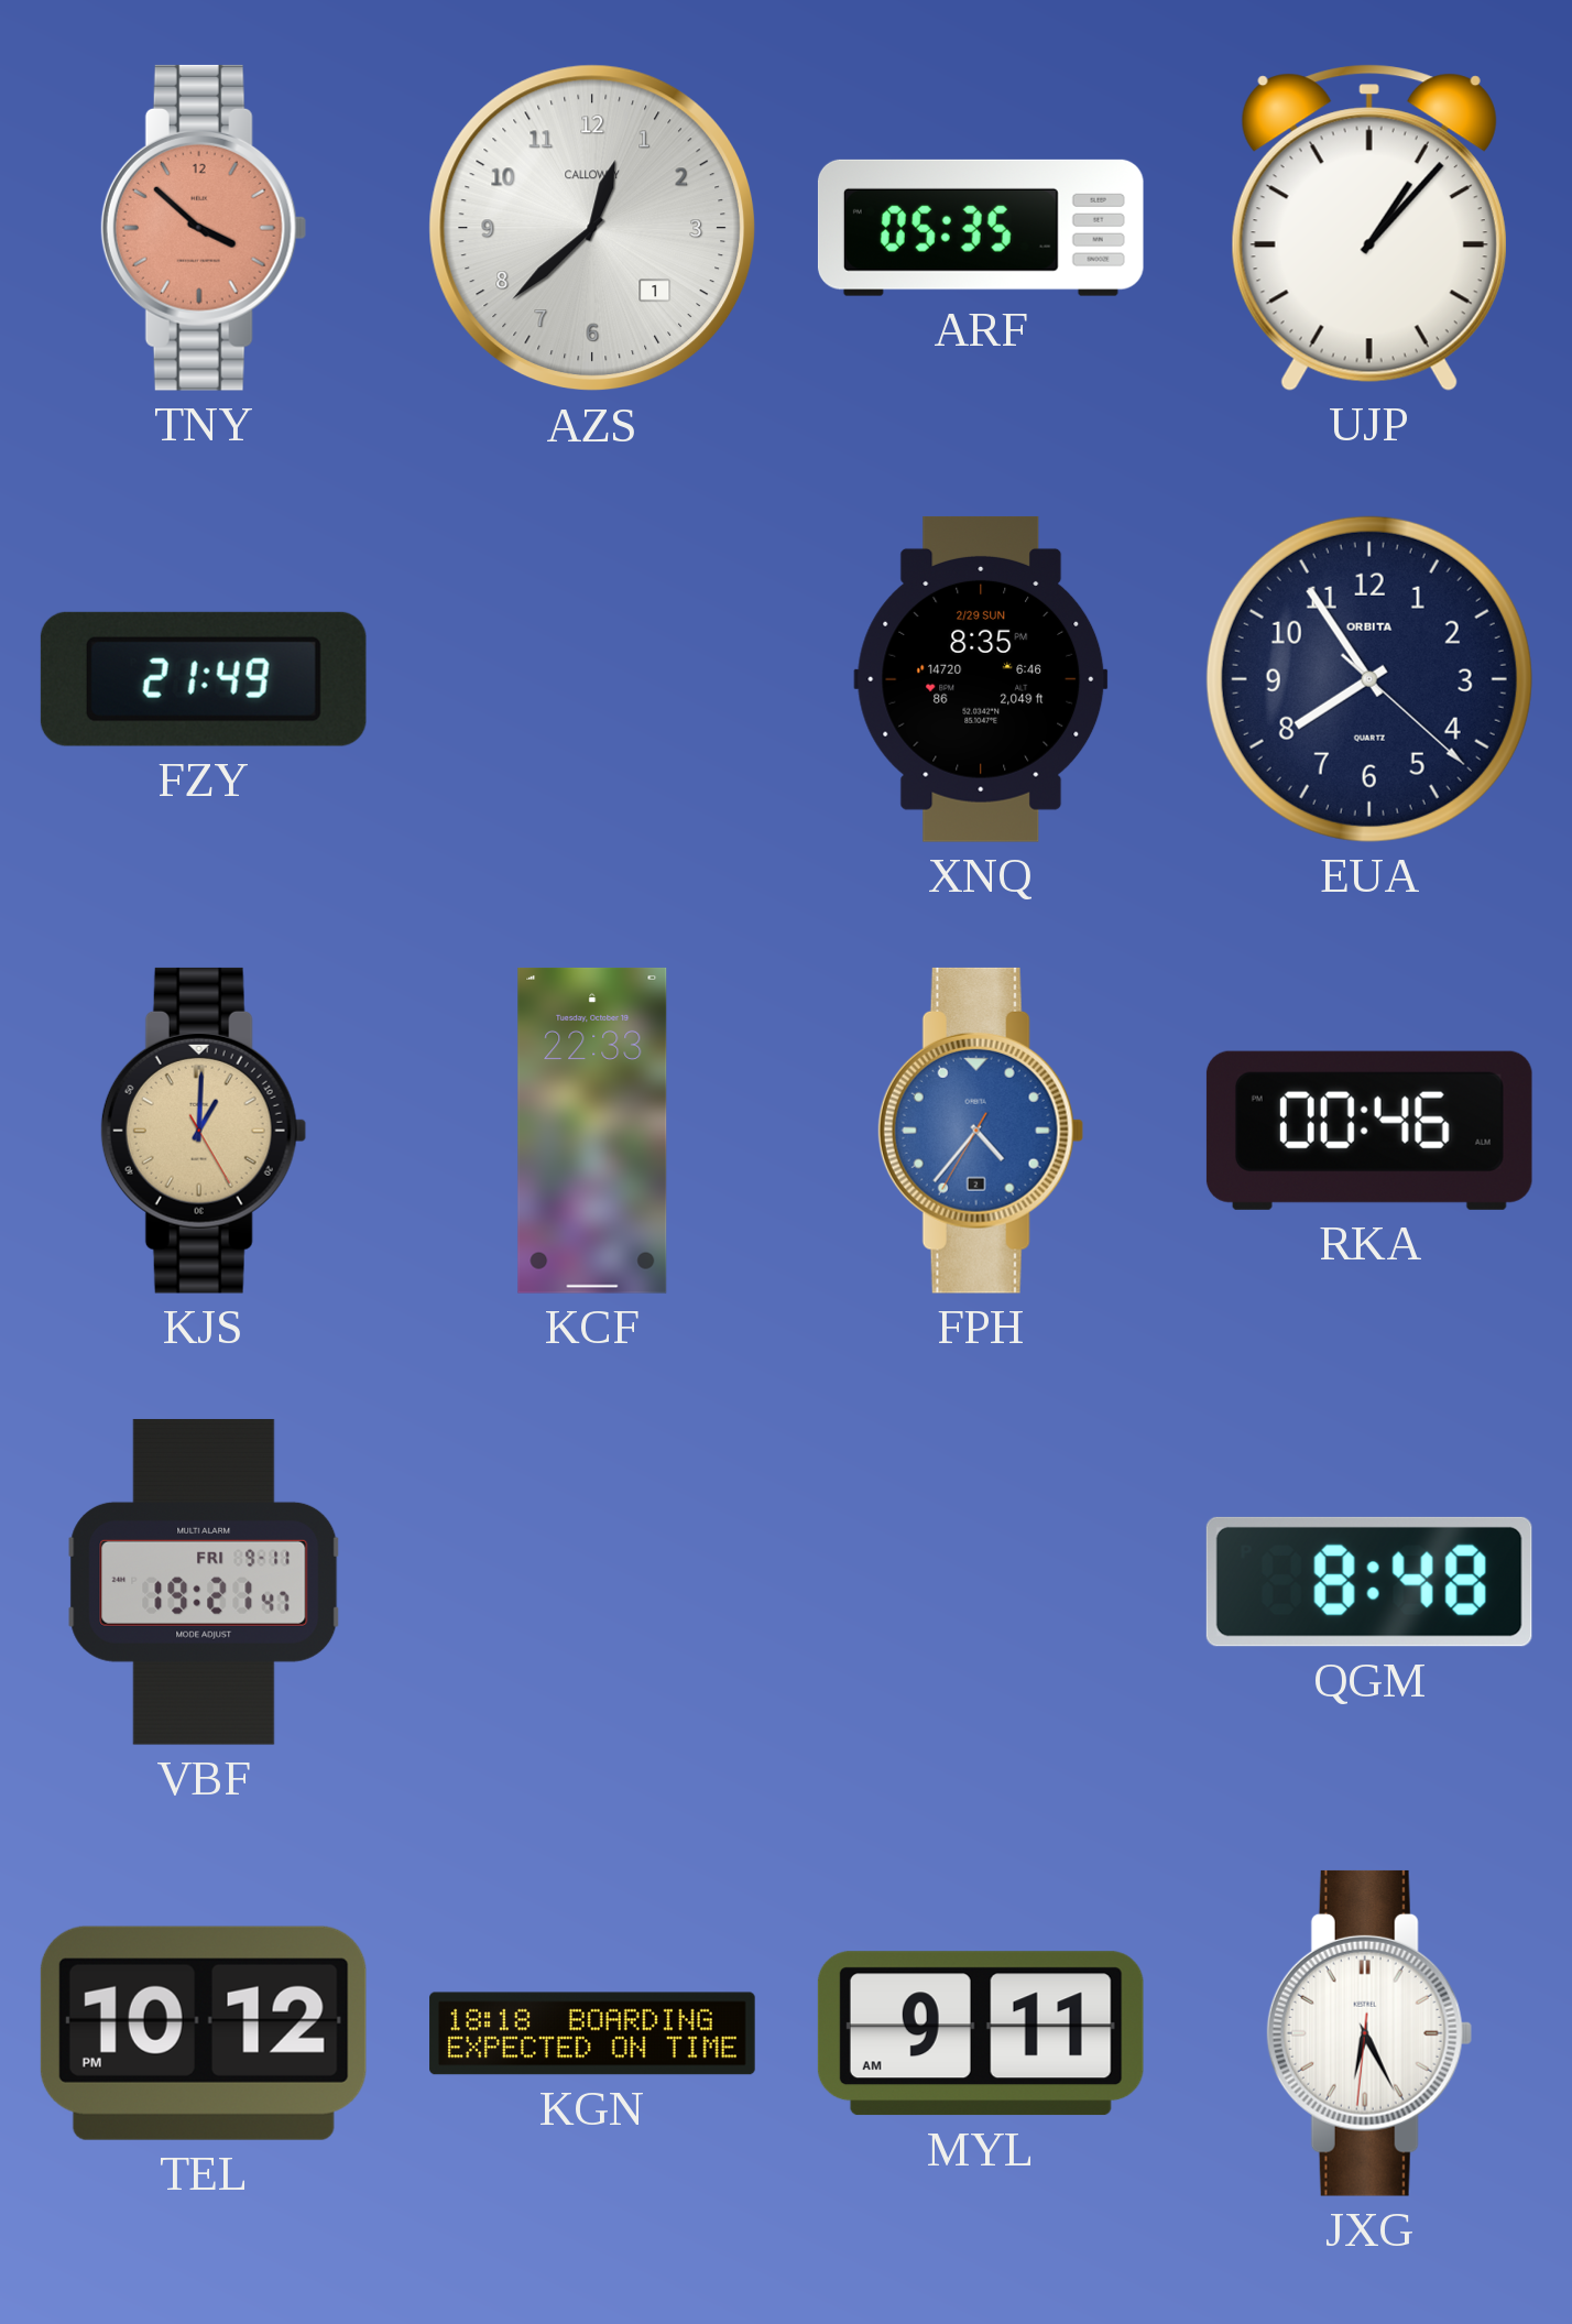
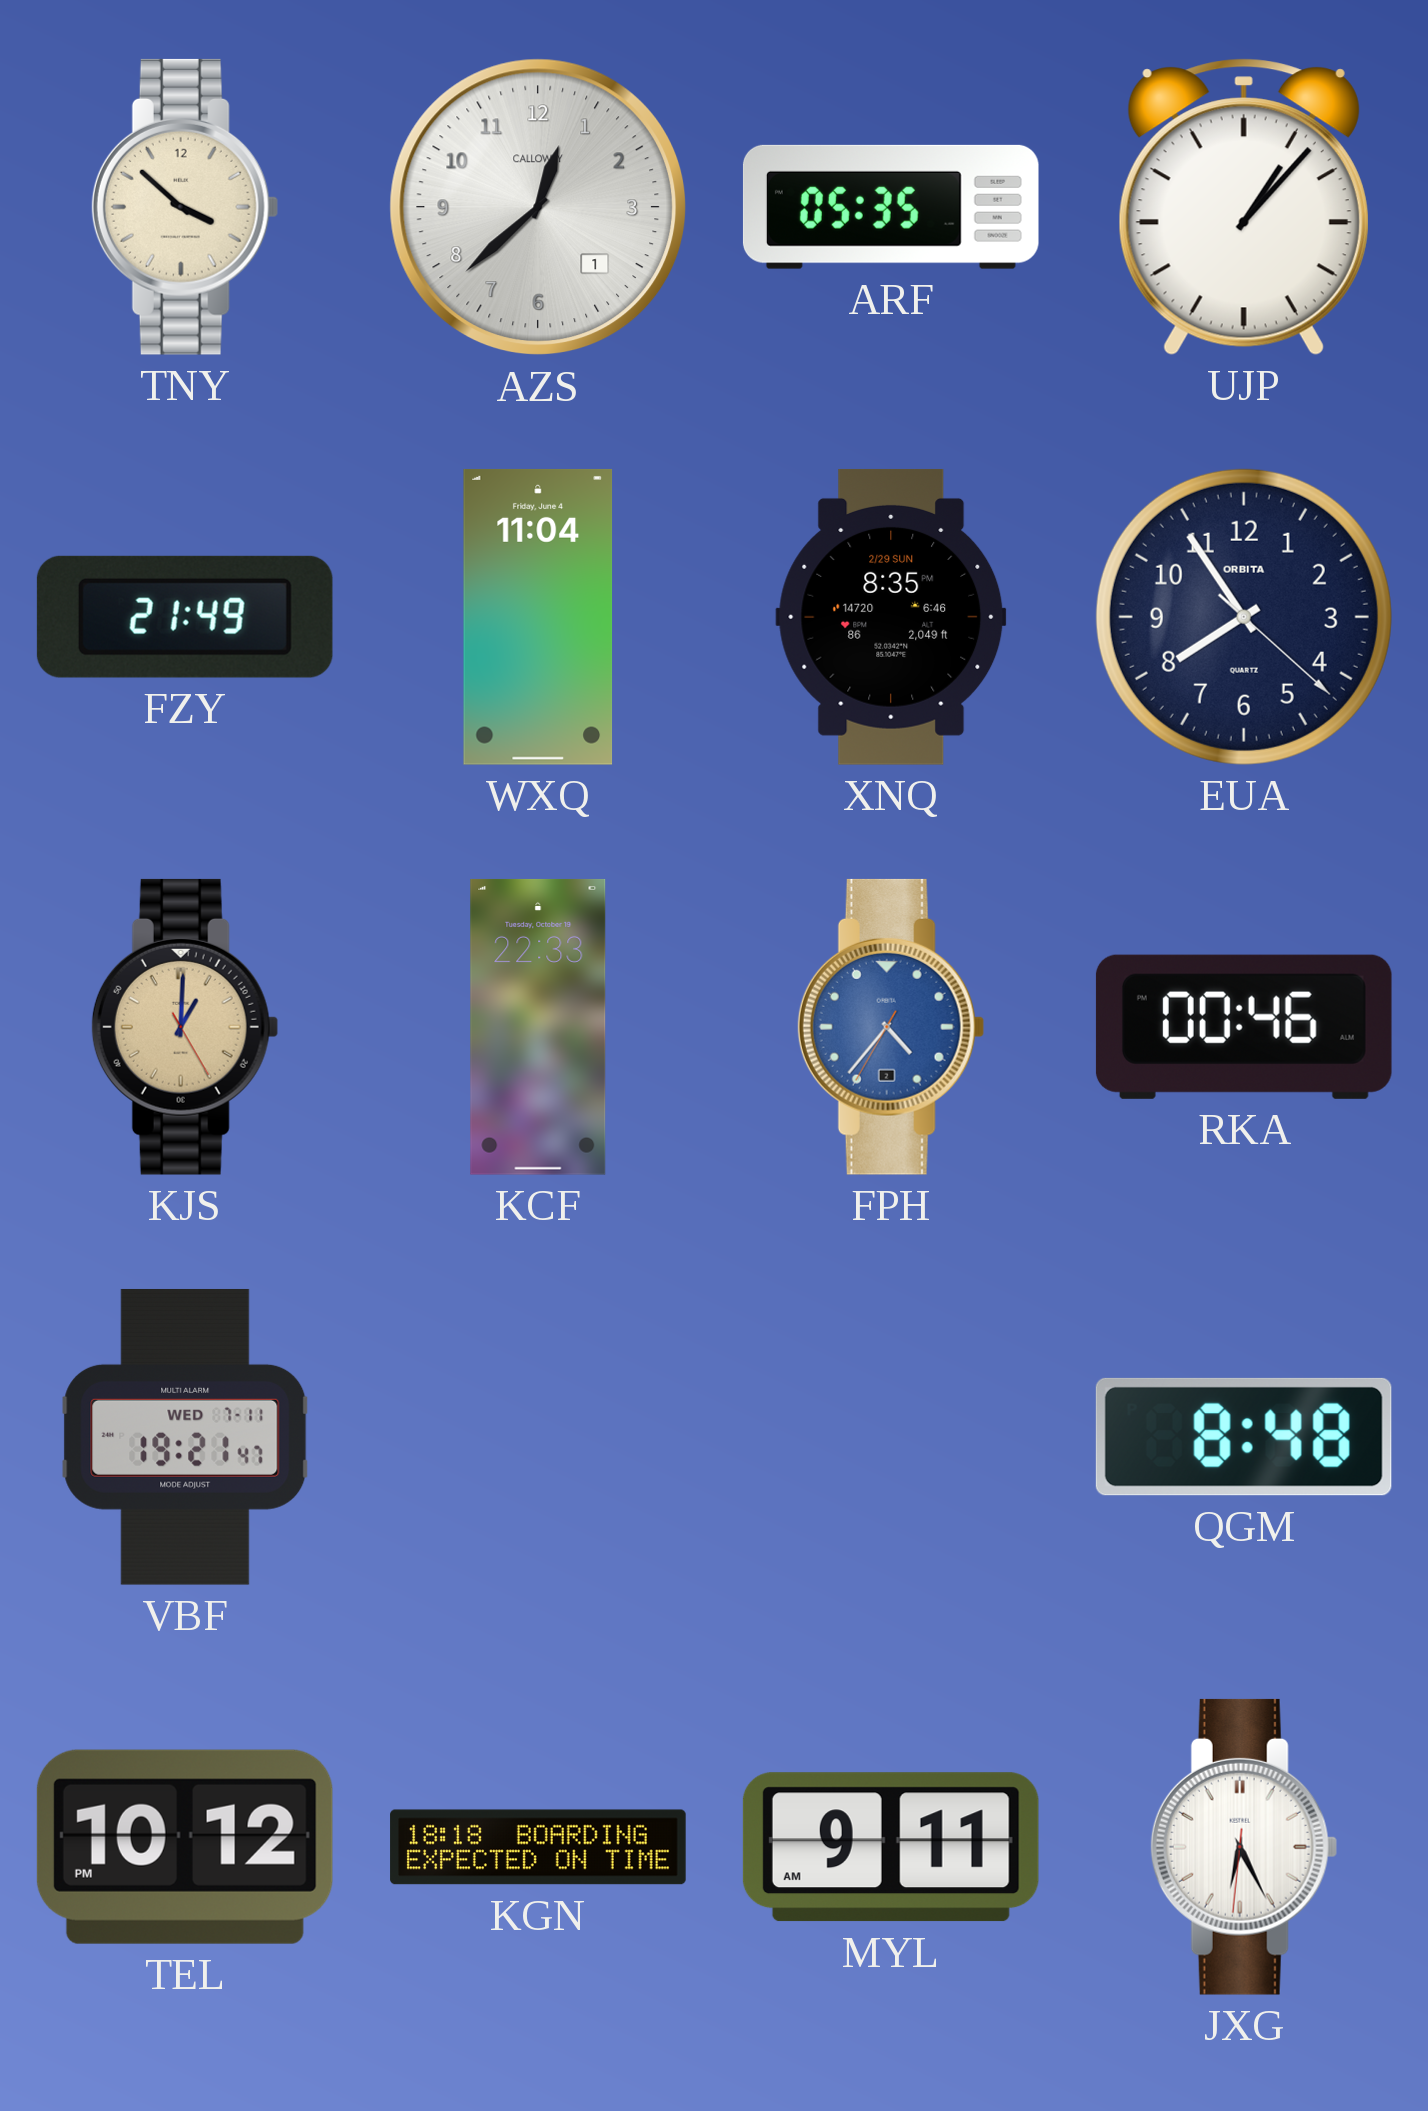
TNY dial: salmon -> cream (185, 207)
WXQ: none -> 11:04 (538, 617)
VBF date: FRI 9-11 -> WED 7-11 (185, 1437)
